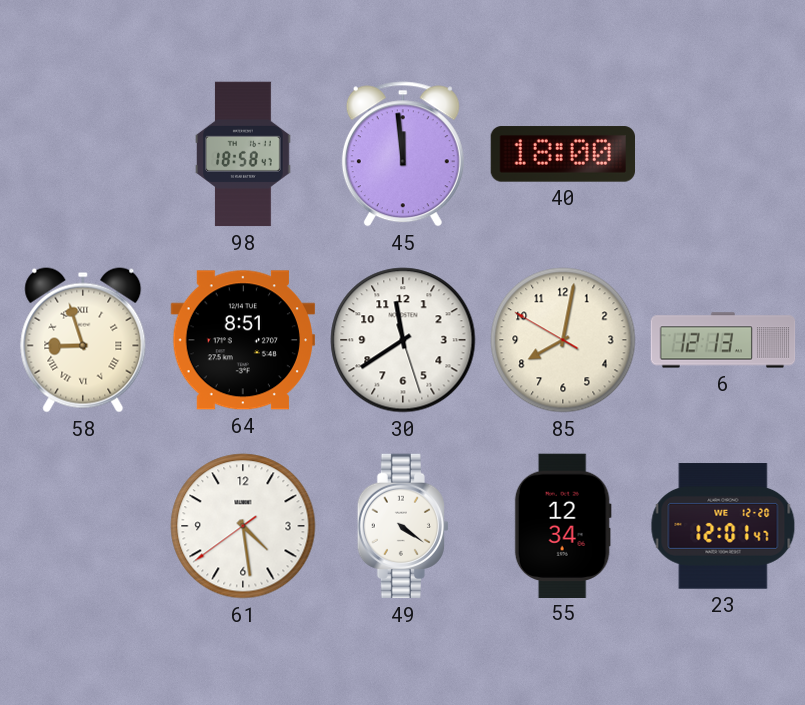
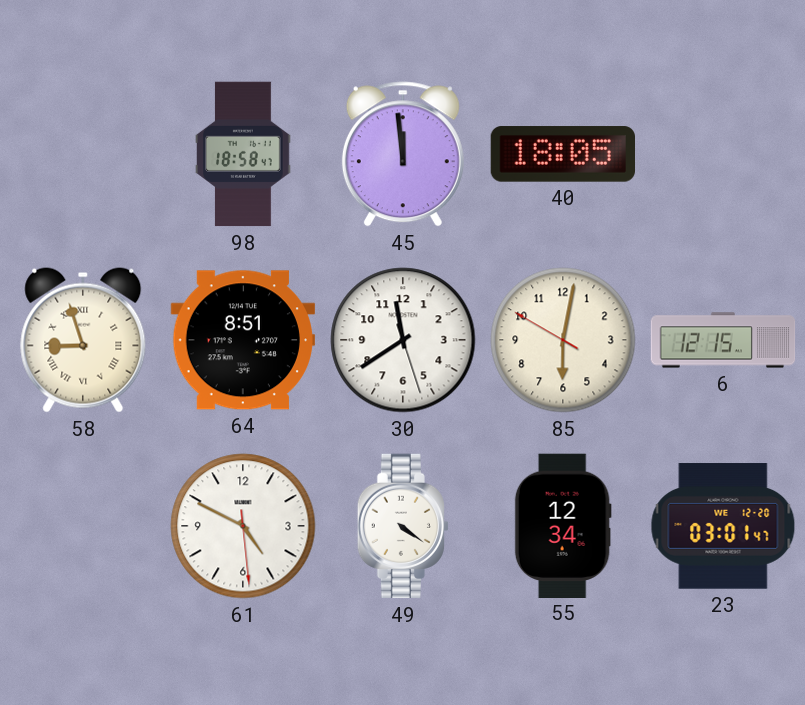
40: 18:00 -> 18:05 (562, 154)
85: 8:01 -> 6:01 (563, 340)
6: 12:13 -> 12:15 (723, 340)
61: 4:28 -> 4:49 (243, 526)
23: 12:01 -> 03:01 (723, 526)
